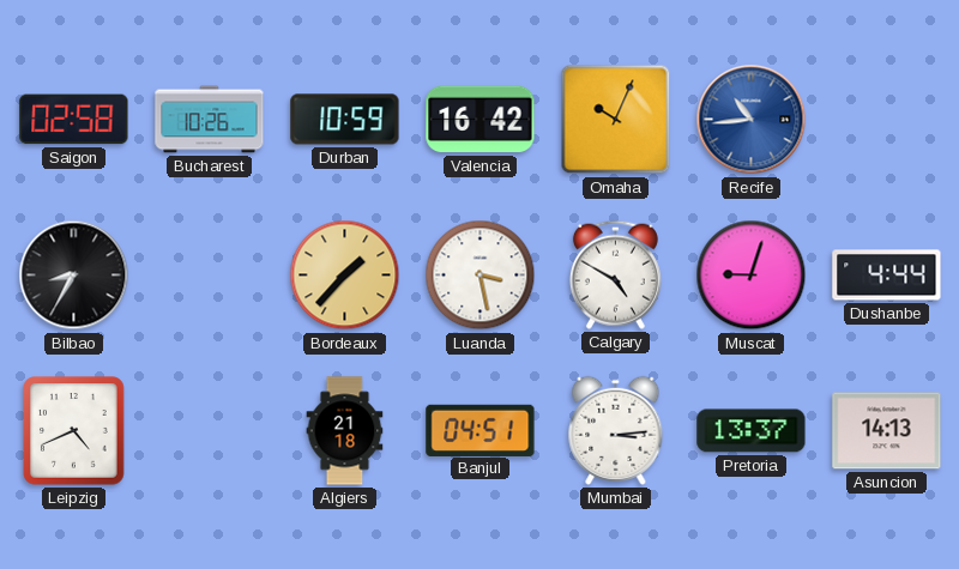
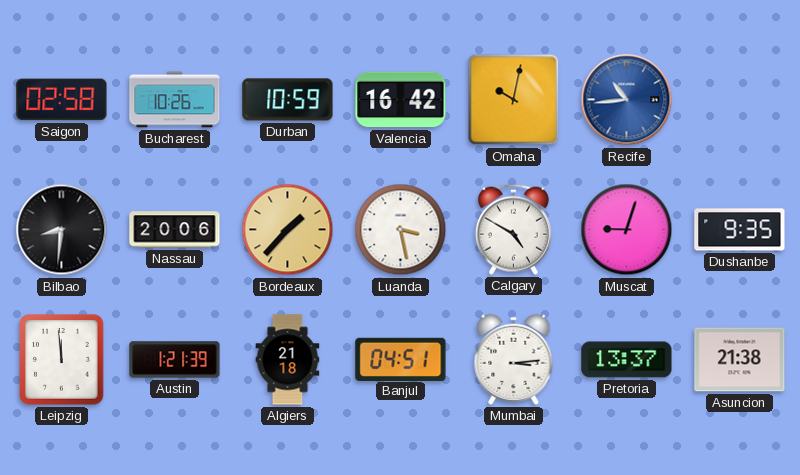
Omaha: 10:04 -> 10:02 (514, 100)
Bilbao: 8:35 -> 8:31 (62, 230)
Nassau: none -> 20:06 (175, 230)
Dushanbe: 4:44 -> 9:35 (740, 230)
Leipzig: 4:41 -> 11:59 (62, 360)
Austin: none -> 1:21 (175, 360)
Asuncion: 14:13 -> 21:38 (740, 360)
